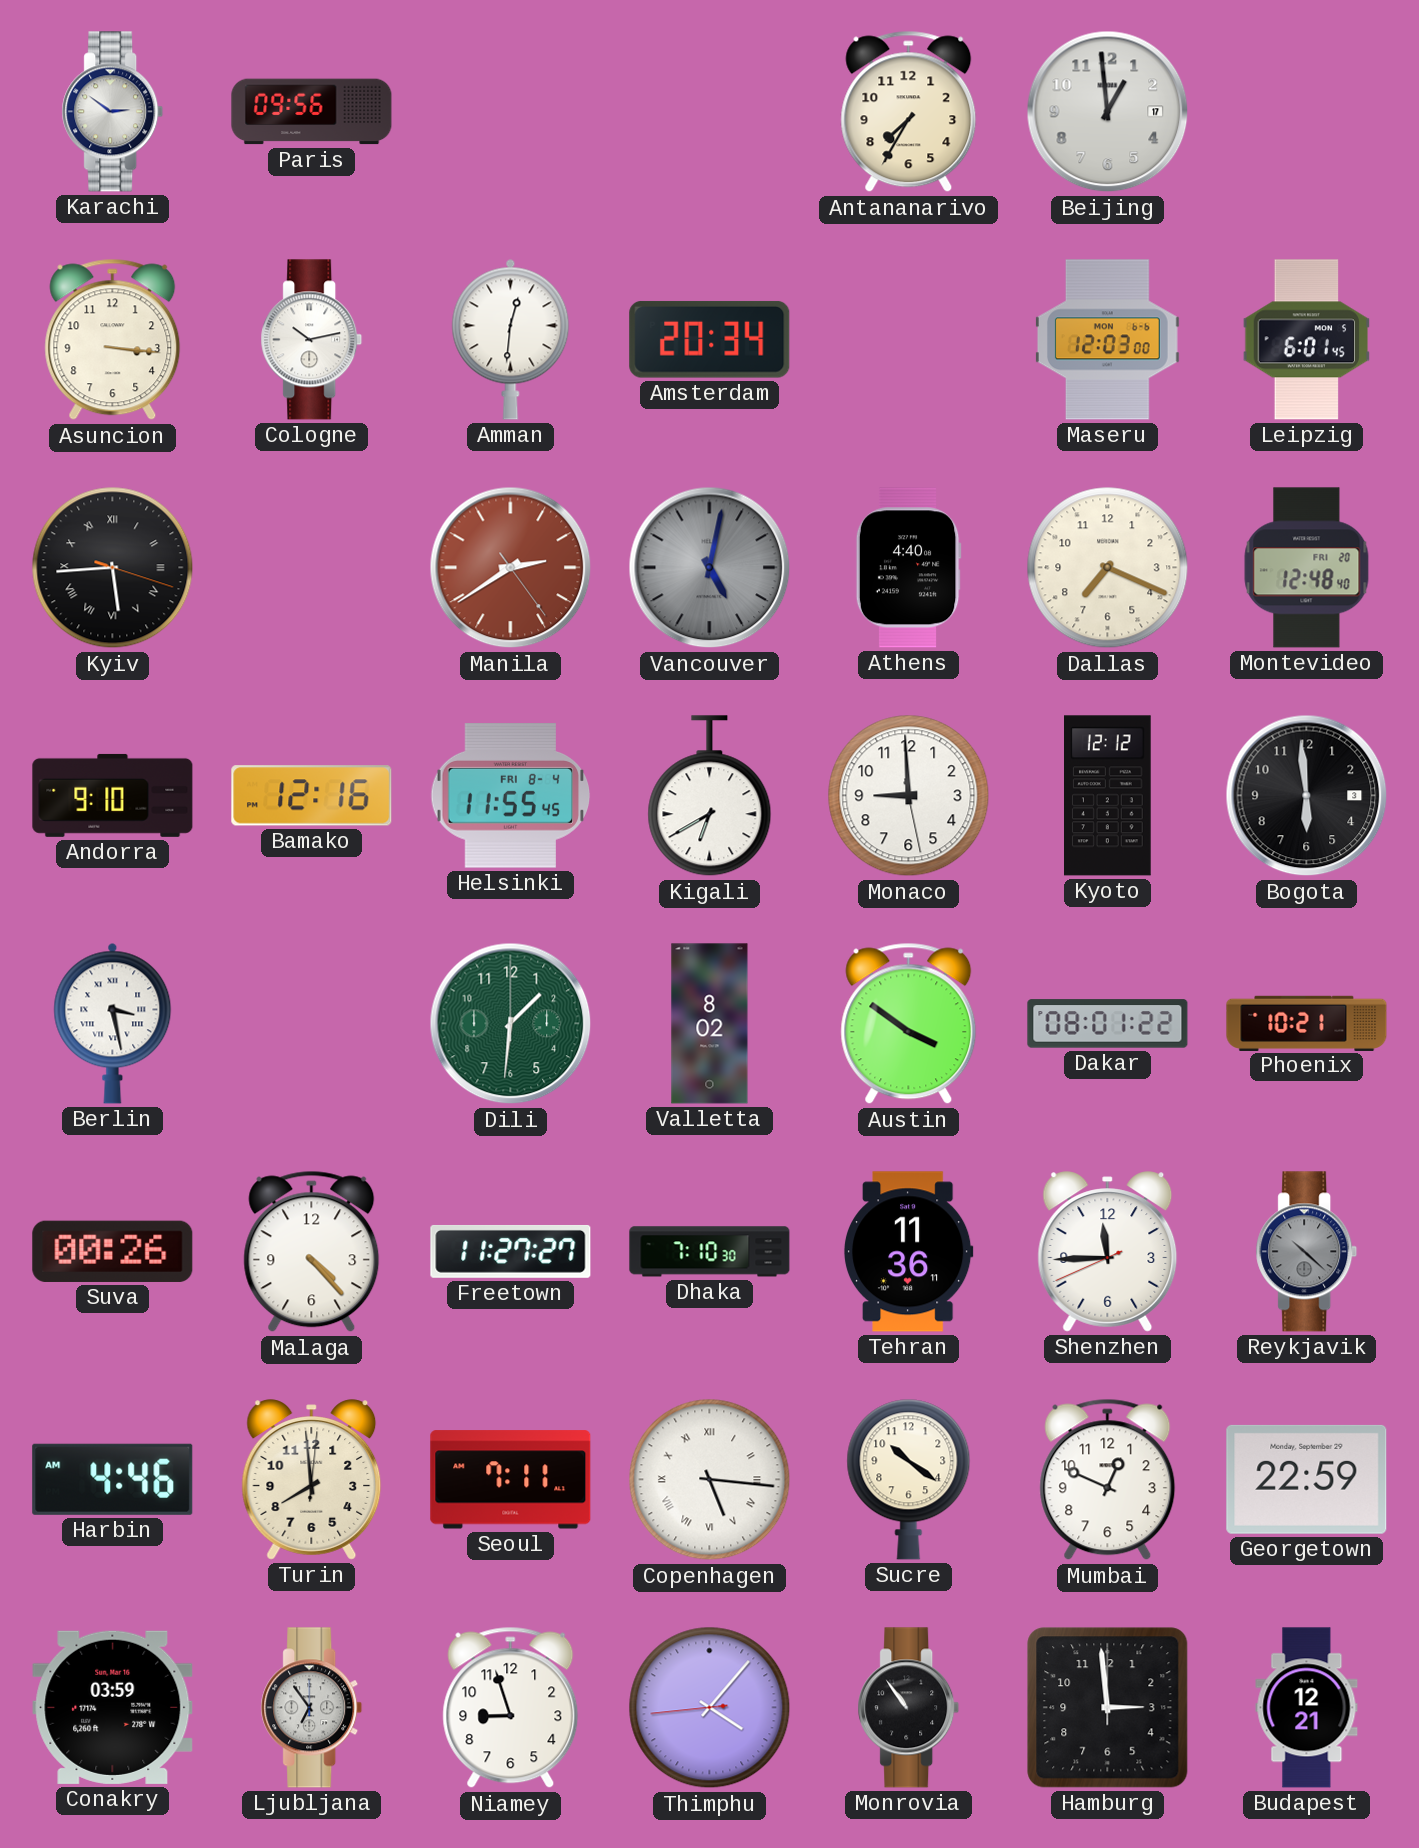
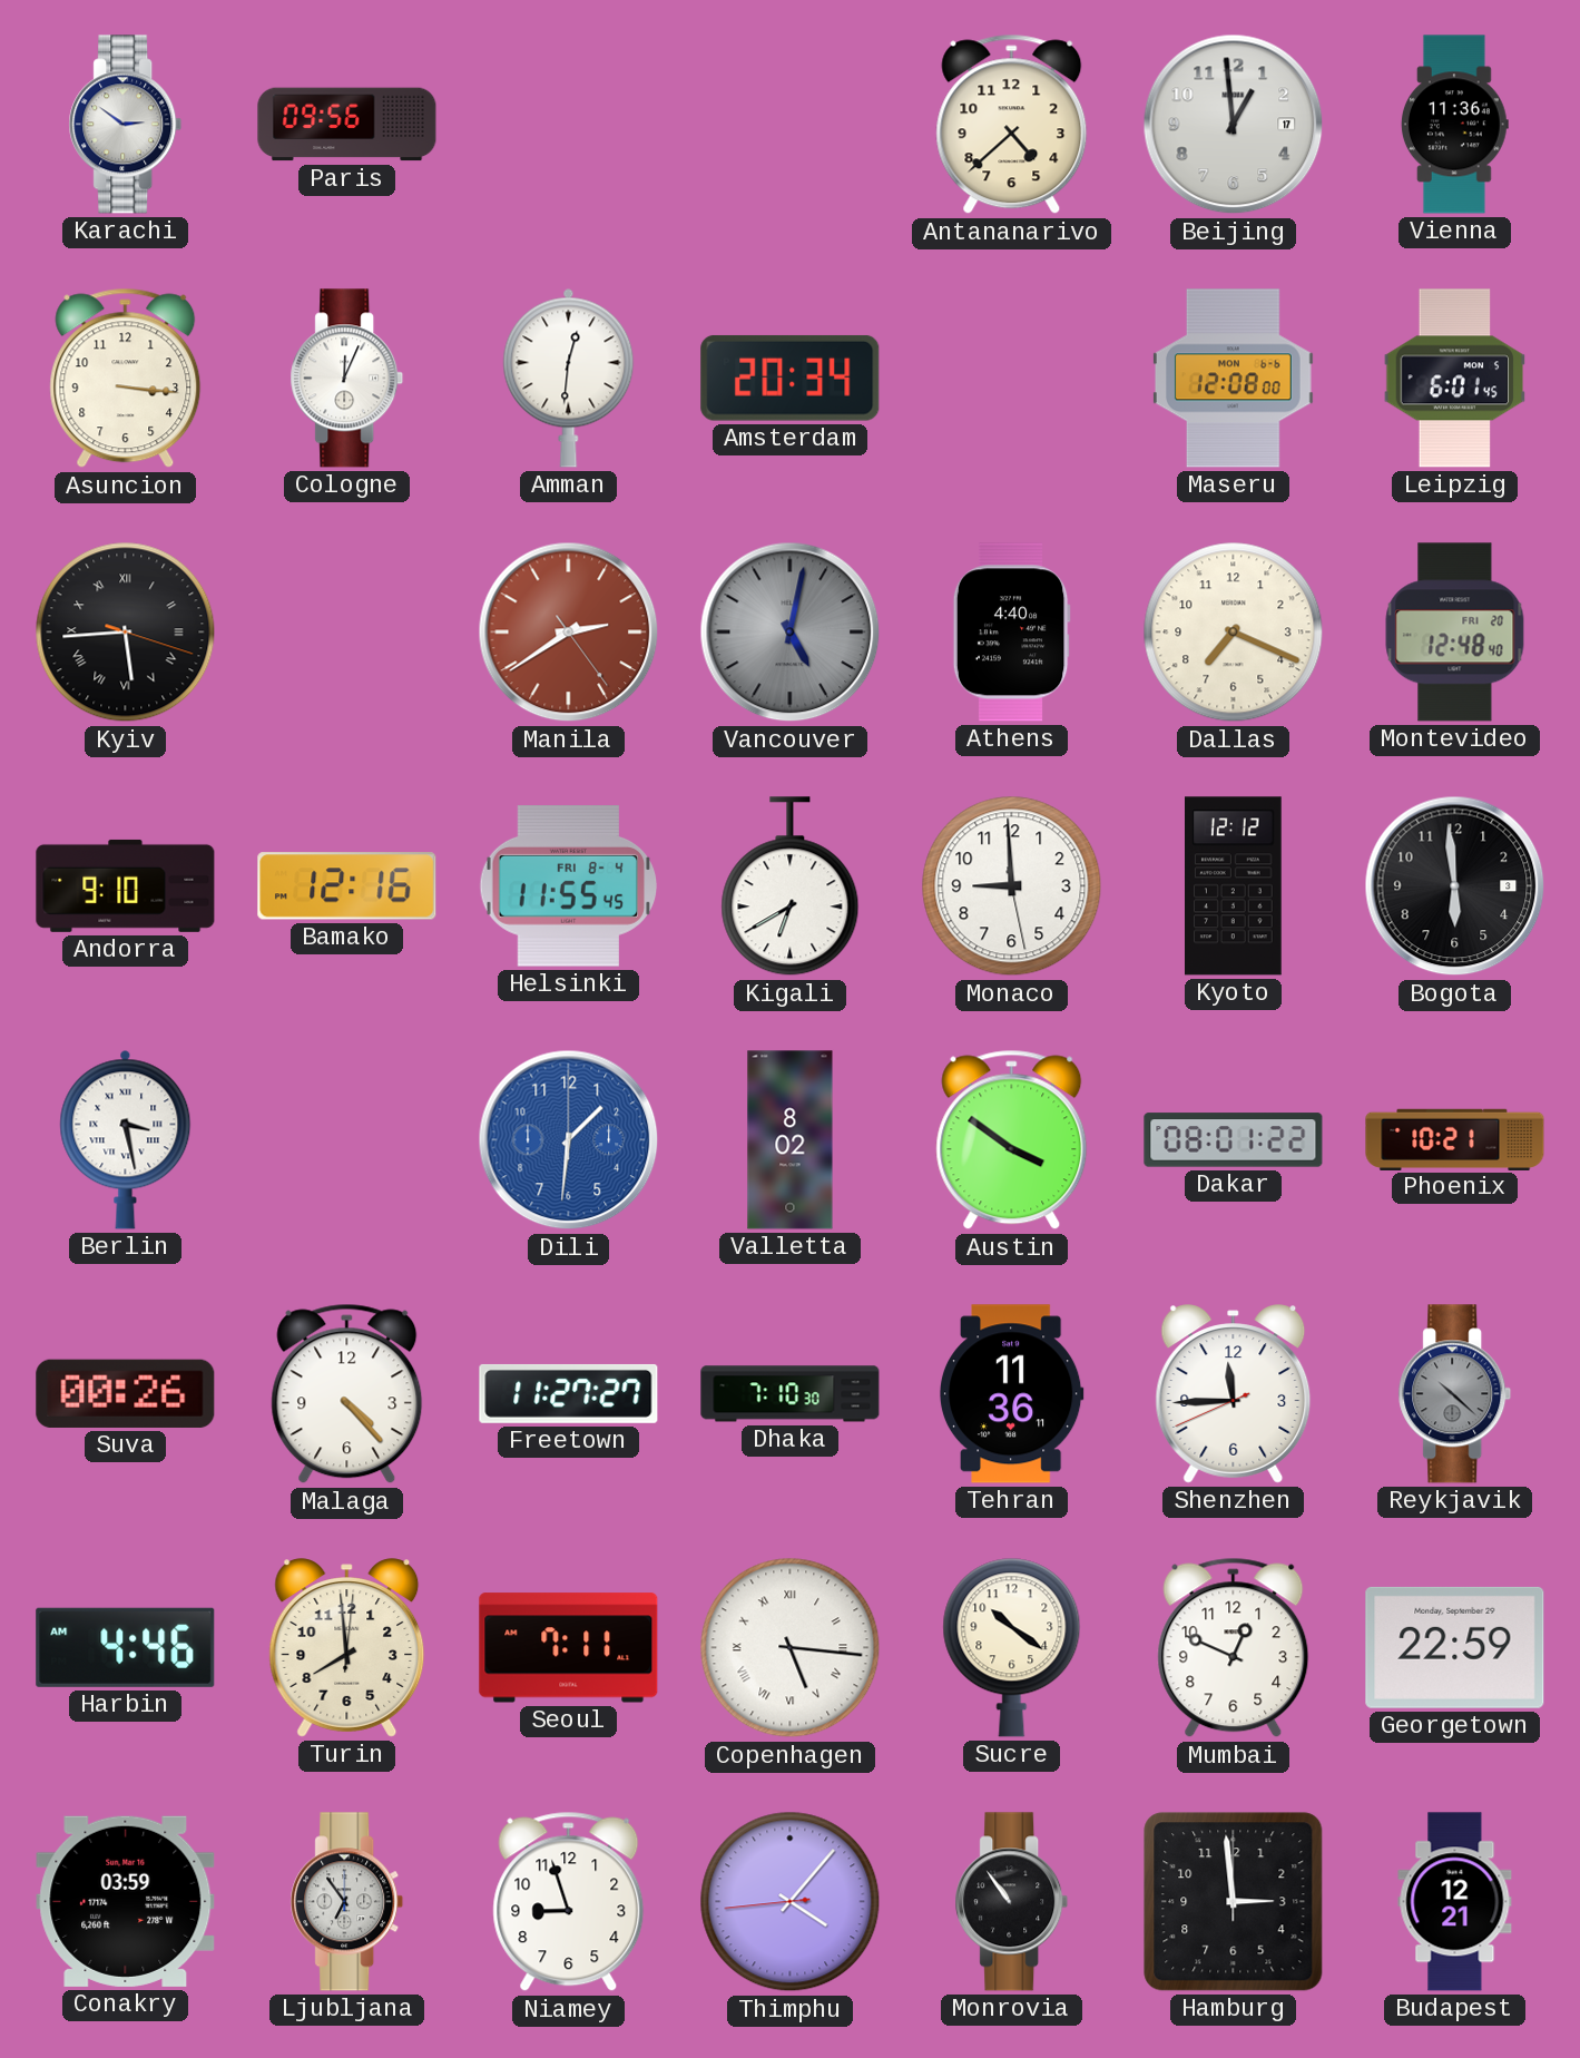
Antananarivo: 7:35 -> 4:38 (1012, 125)
Vienna: none -> 11:36 (1454, 125)
Cologne: 10:13 -> 12:04 (347, 379)
Maseru: 12:03 -> 12:08 (1234, 379)
Dili dial: green -> blue (569, 1140)
